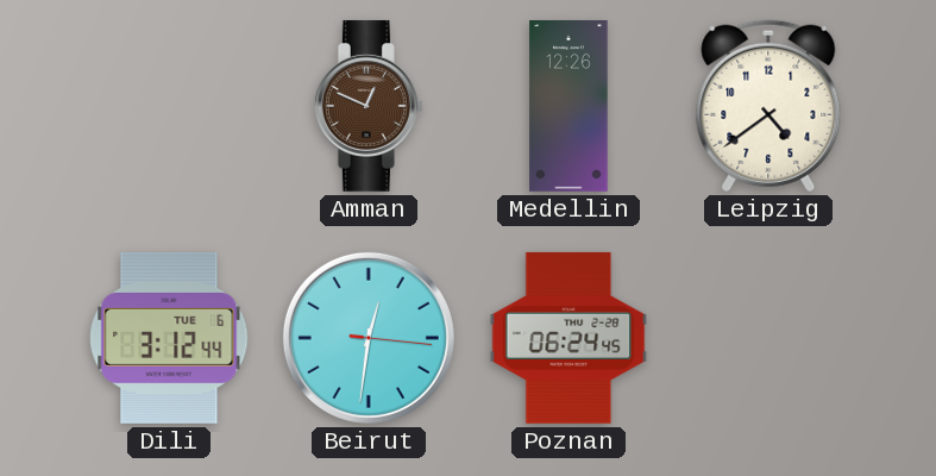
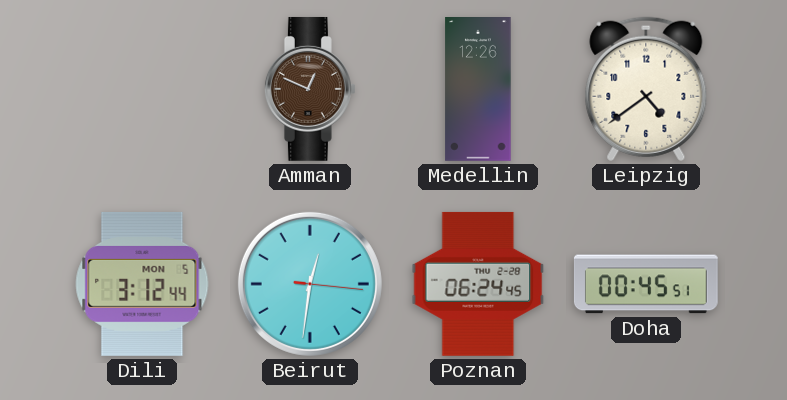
Dili date: TUE 6 -> MON 5 (142, 284)
Doha: none -> 00:45 (646, 284)
